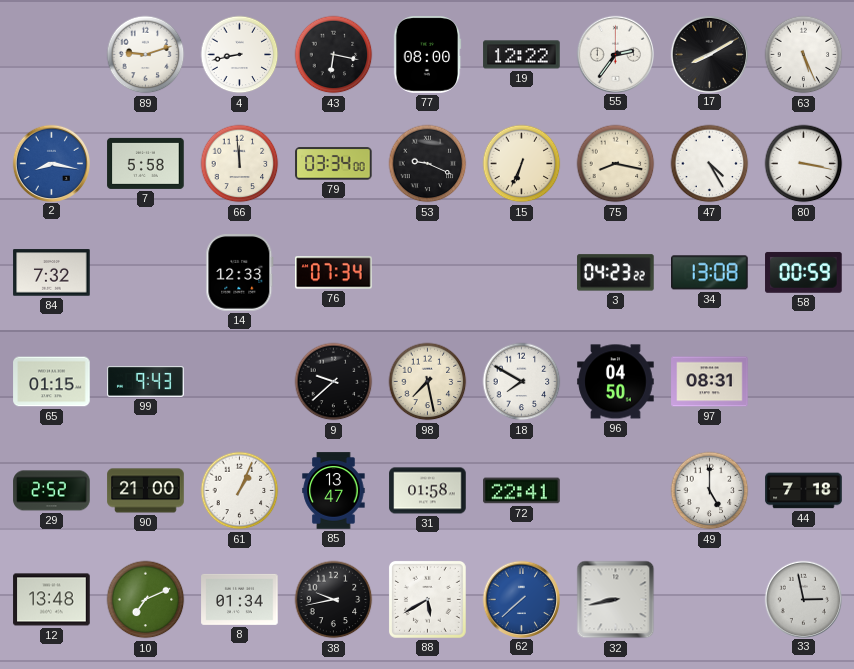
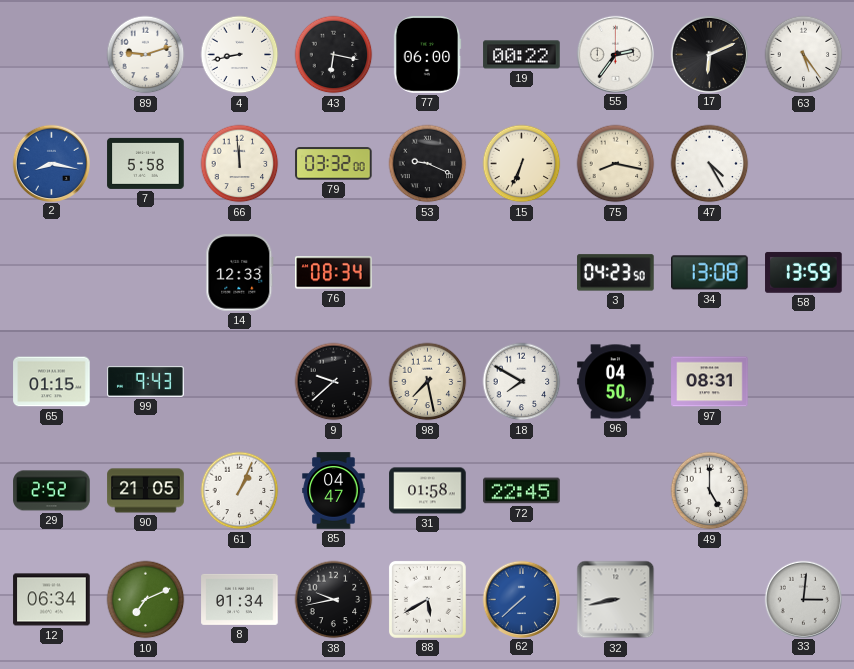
77: 08:00 -> 06:00 (428, 55)
19: 12:22 -> 00:22 (522, 55)
17: 8:10 -> 6:11 (709, 54)
63: 5:26 -> 5:24 (804, 55)
79: 03:34 -> 03:32 (334, 164)
80: 3:17 -> none (804, 164)
84: 7:32 -> none (52, 273)
76: 07:34 -> 08:34 (334, 273)
3: 04:23:22 -> 04:23:50 (616, 273)
58: 00:59 -> 13:59 (804, 272)
90: 21:00 -> 21:05 (146, 491)
85: 13:47 -> 04:47 (334, 491)
72: 22:41 -> 22:45 (522, 491)
44: 7:18 -> none (804, 491)
12: 13:48 -> 06:34 (52, 600)
33: 2:58 -> 3:01 (803, 599)
